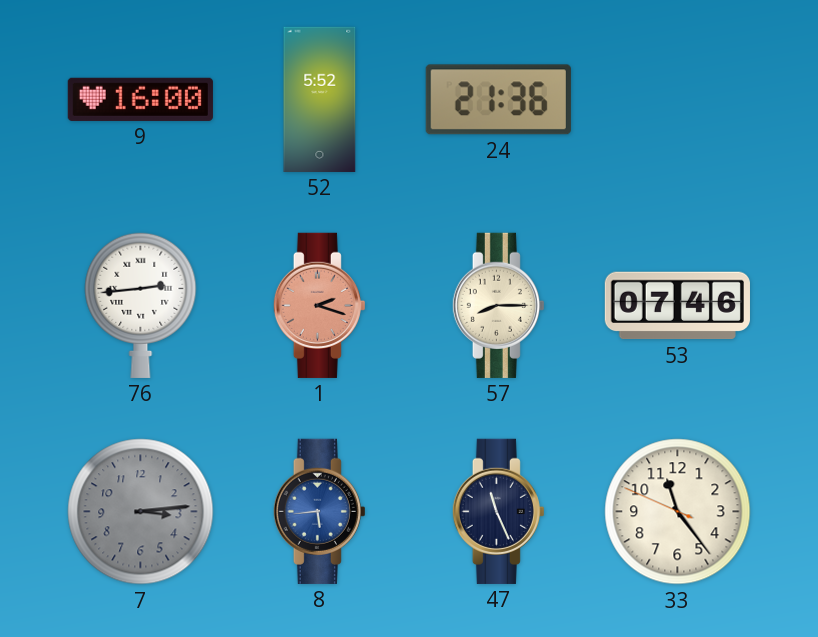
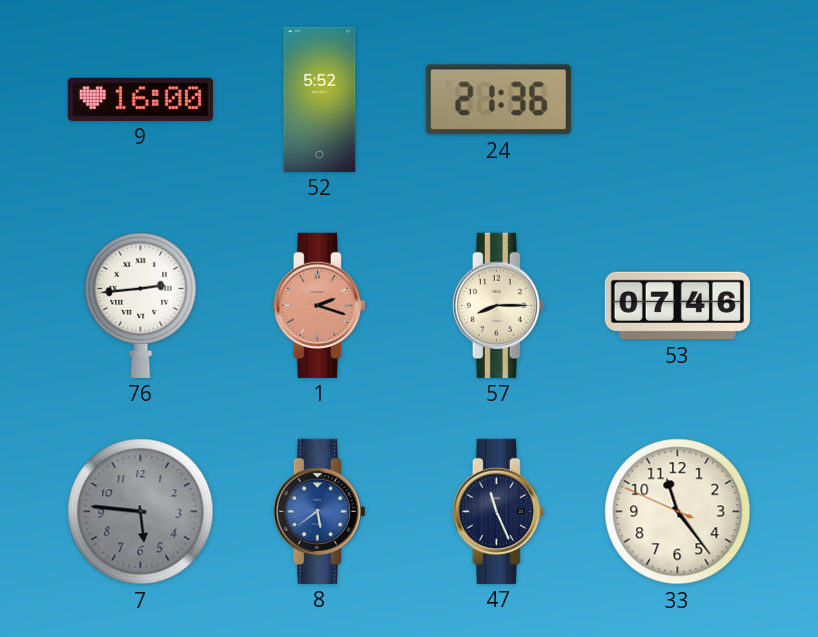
7: 3:14 -> 5:46 (141, 512)
8: 5:44 -> 5:39 (319, 511)
